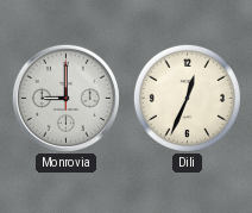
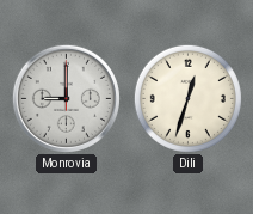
Dili: 12:34 -> 12:33 (187, 98)
